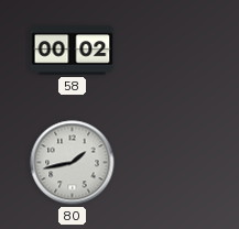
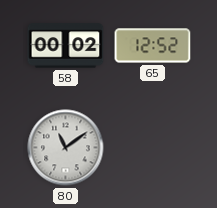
65: none -> 12:52 (153, 46)
80: 1:43 -> 11:09 (66, 148)
